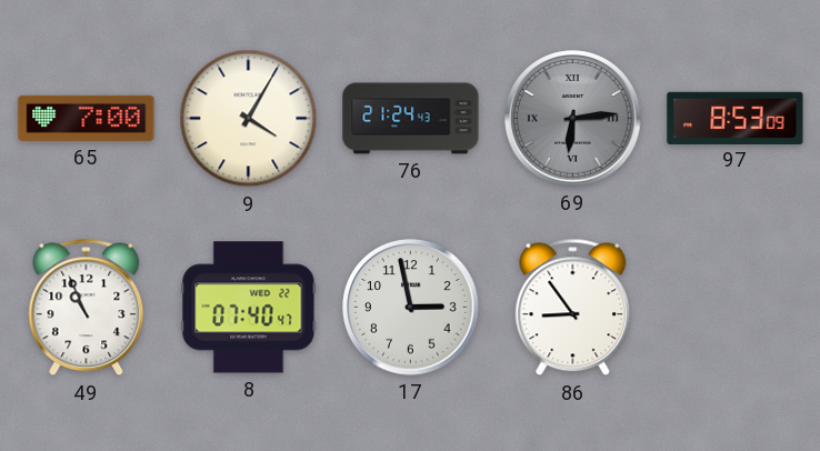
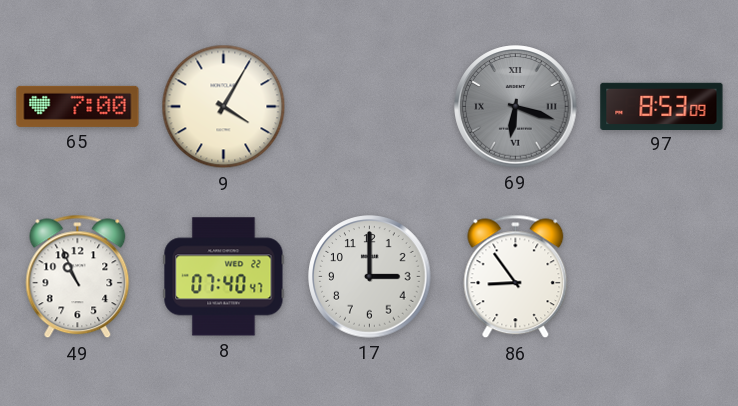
76: 21:24 -> none (411, 119)
69: 6:14 -> 6:18 (516, 107)
17: 2:58 -> 3:00 (370, 277)
